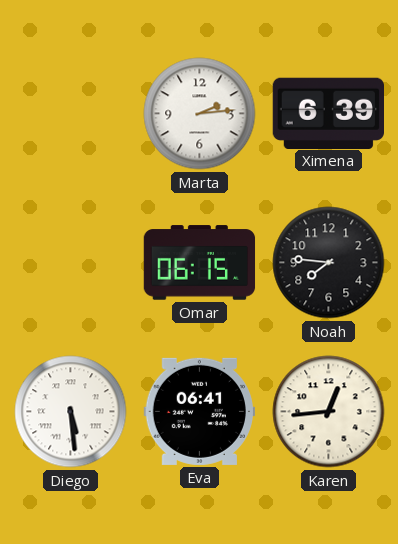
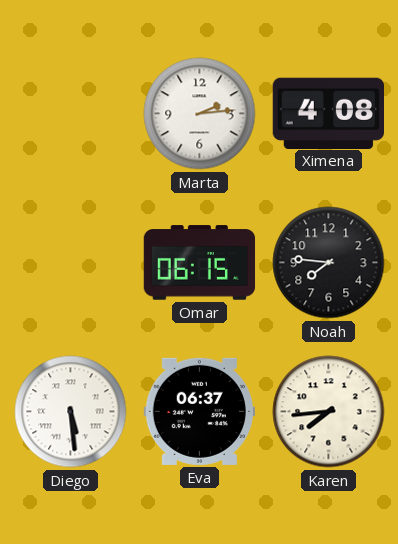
Ximena: 6:39 -> 4:08 (328, 113)
Eva: 06:41 -> 06:37 (199, 411)
Karen: 12:44 -> 7:44 (329, 412)
